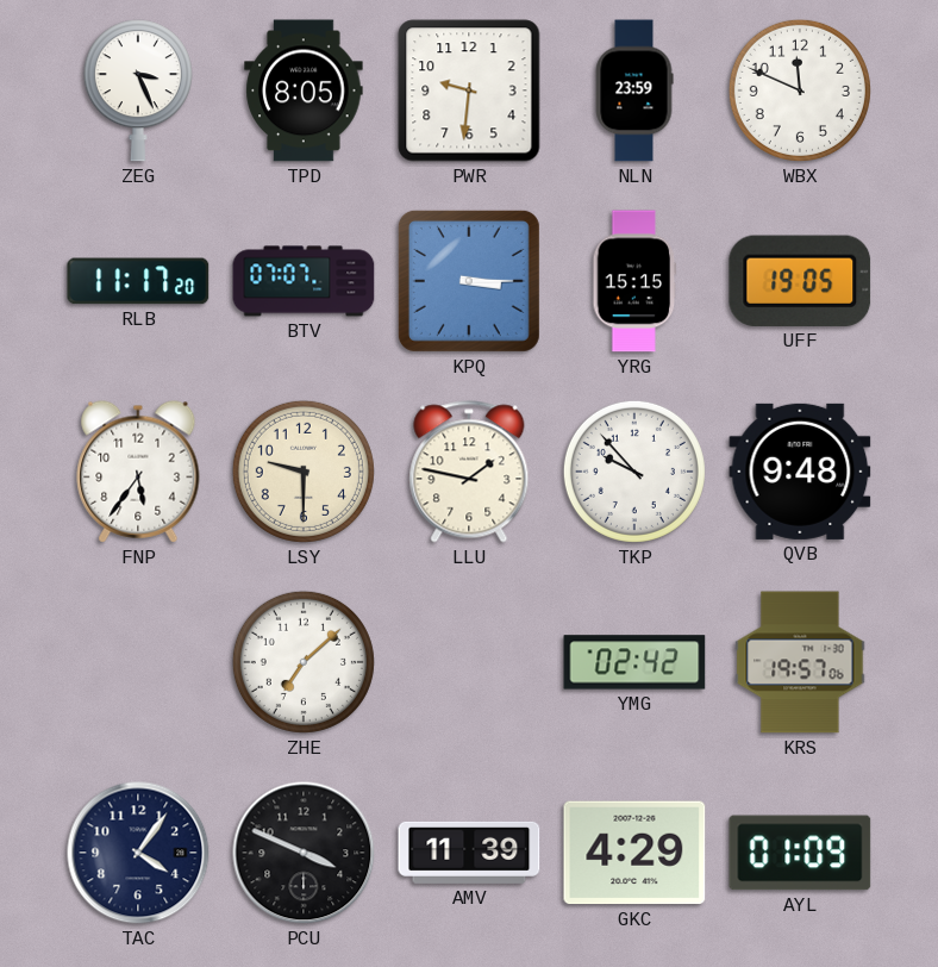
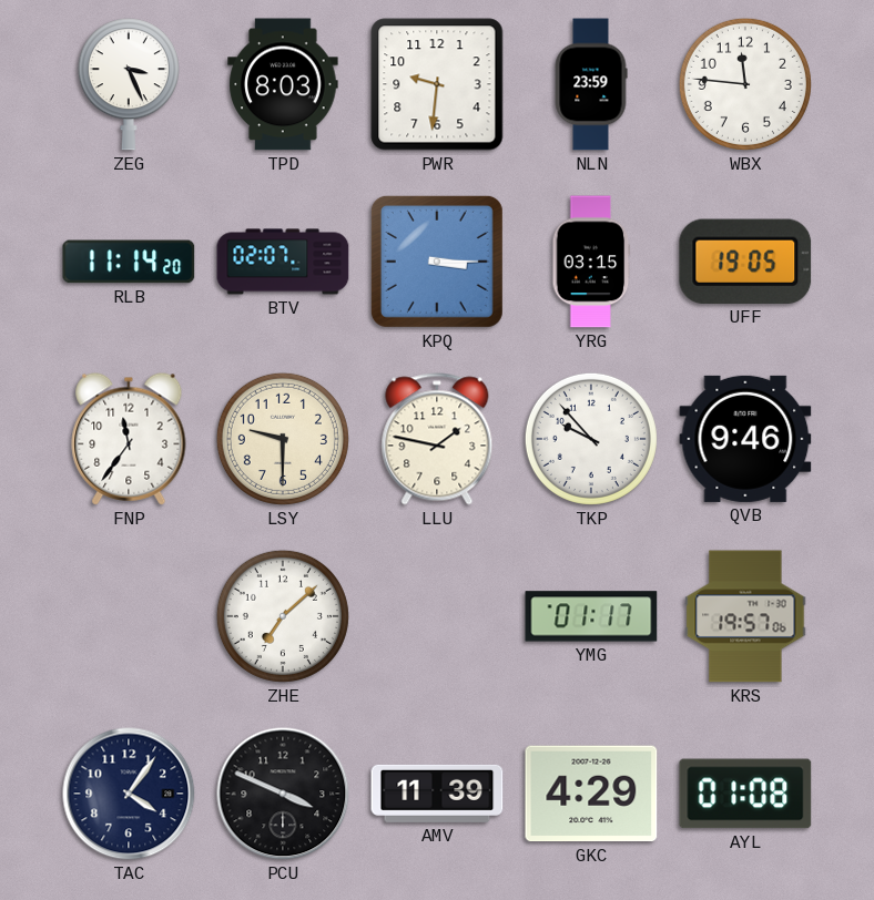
TPD: 8:05 -> 8:03 (283, 84)
WBX: 11:49 -> 11:46 (745, 84)
RLB: 11:17 -> 11:14 (129, 262)
BTV: 07:07 -> 02:07 (283, 262)
YRG: 15:15 -> 03:15 (591, 262)
FNP: 5:36 -> 11:36 (129, 439)
QVB: 9:48 -> 9:46 (745, 439)
YMG: 02:42 -> 01:17 (591, 616)
AYL: 01:09 -> 01:08 (745, 794)
